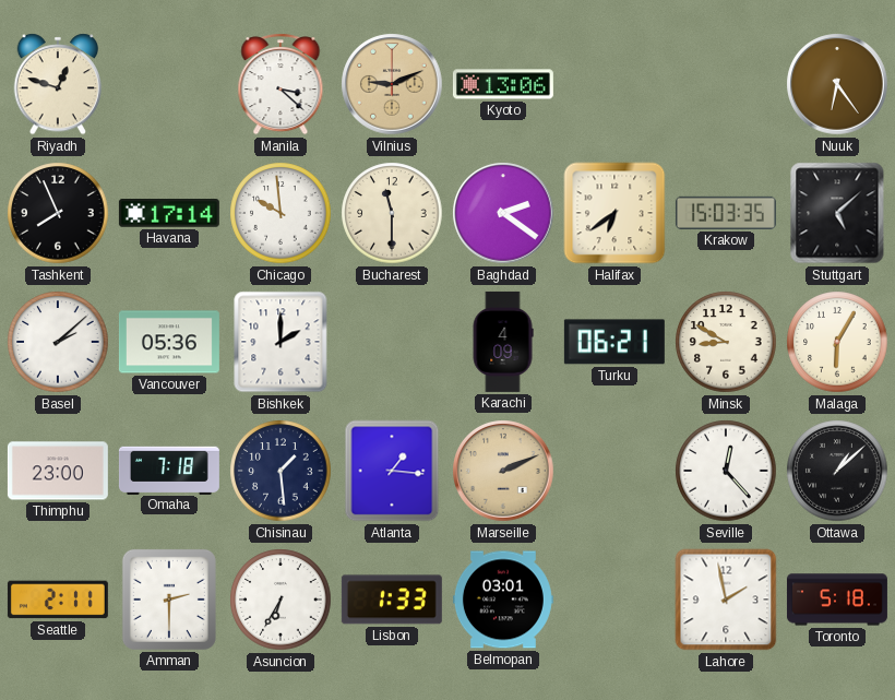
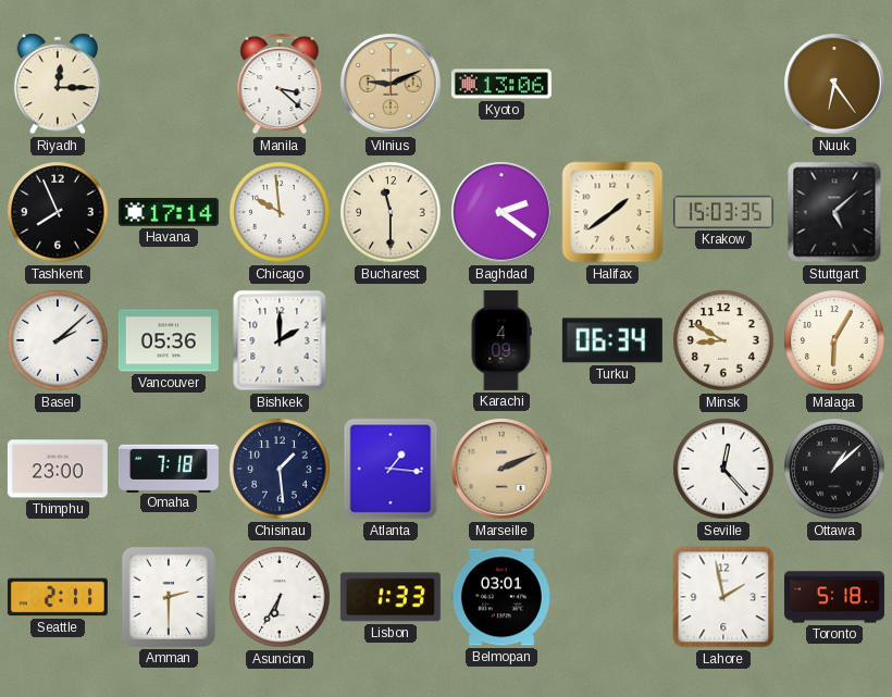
Riyadh: 12:48 -> 12:15 (57, 84)
Halifax: 6:39 -> 1:39 (612, 212)
Turku: 06:21 -> 06:34 (612, 340)
